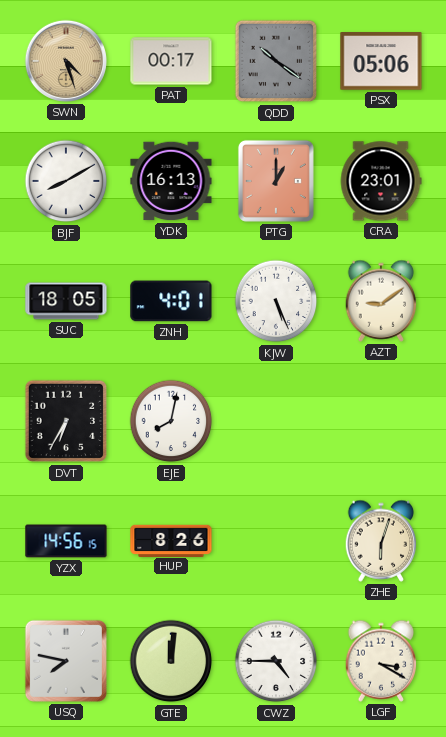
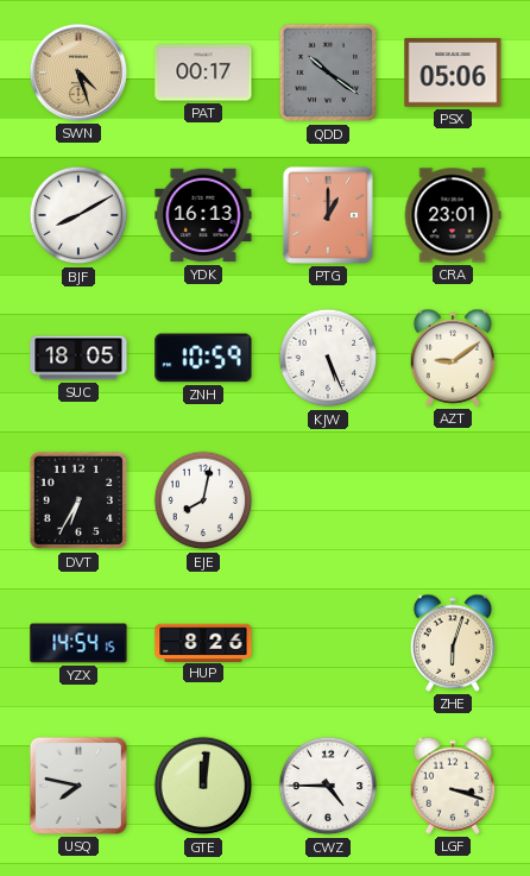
ZNH: 4:01 -> 10:59 (203, 358)
YZX: 14:56 -> 14:54 (78, 643)
LGF: 3:20 -> 3:18 (453, 786)
